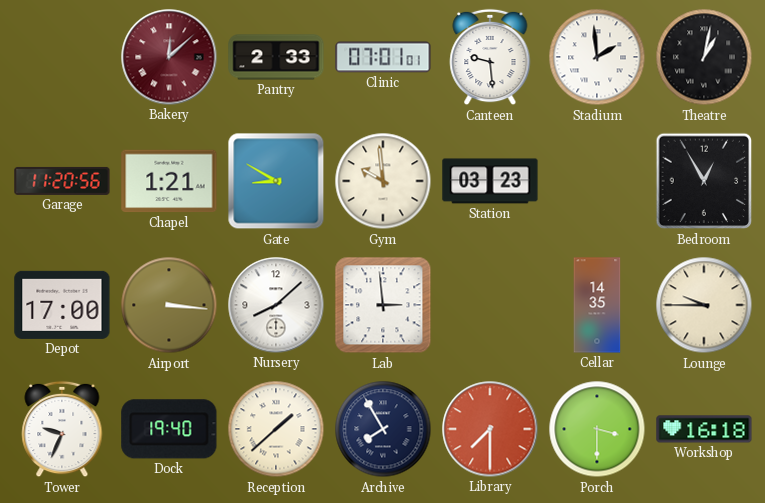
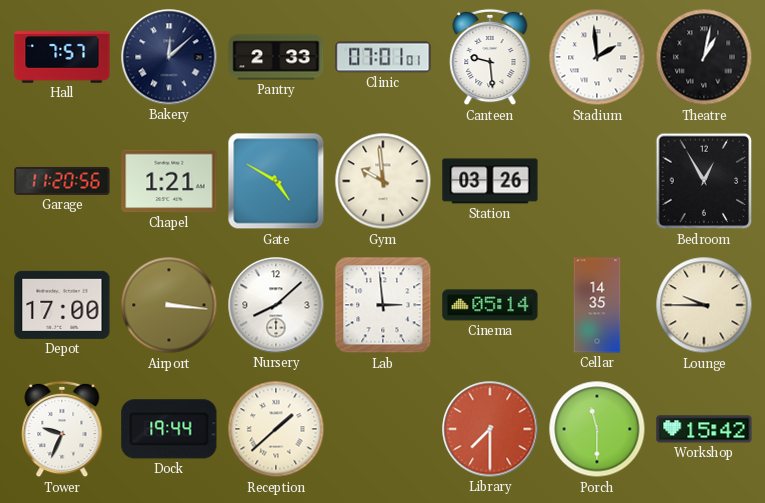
Hall: none -> 7:57 (62, 57)
Bakery dial: burgundy -> navy (169, 57)
Gate: 8:50 -> 4:50 (276, 181)
Station: 03:23 -> 03:26 (490, 181)
Cinema: none -> 05:14 (490, 305)
Dock: 19:40 -> 19:44 (169, 429)
Archive: 7:55 -> none (383, 429)
Porch: 3:30 -> 11:30 (597, 429)
Workshop: 16:18 -> 15:42 (704, 429)
